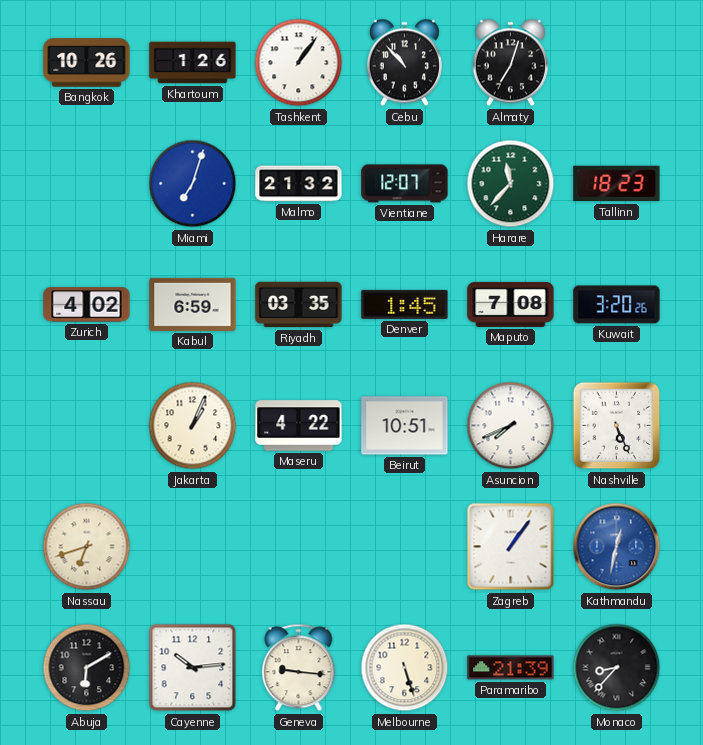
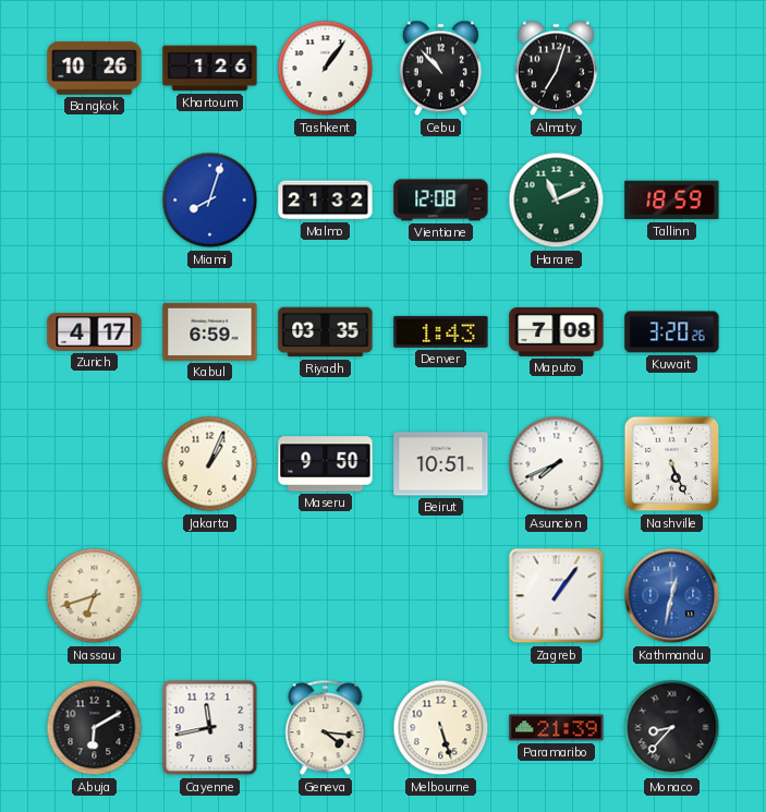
Miami: 7:03 -> 8:03 (210, 201)
Vientiane: 12:07 -> 12:08 (441, 201)
Harare: 11:37 -> 11:11 (557, 201)
Tallinn: 18:23 -> 18:59 (672, 201)
Zurich: 4:02 -> 4:17 (95, 332)
Denver: 1:45 -> 1:43 (441, 331)
Maseru: 4:22 -> 9:50 (326, 464)
Cayenne: 10:14 -> 11:43 (210, 728)
Geneva: 9:16 -> 4:16 (326, 728)
